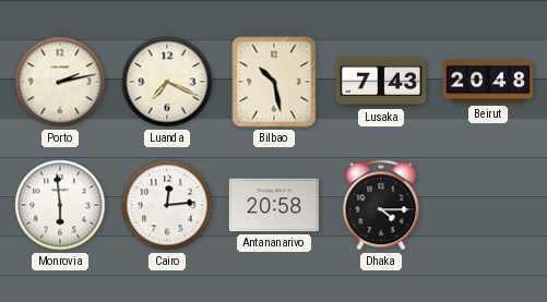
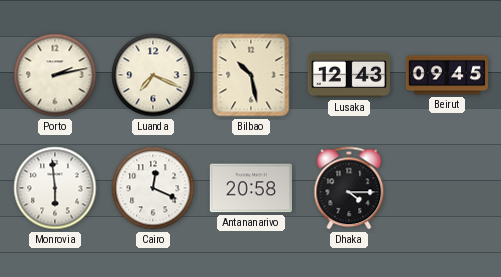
Lusaka: 7:43 -> 12:43 (349, 75)
Beirut: 20:48 -> 09:45 (446, 75)
Cairo: 12:14 -> 12:19 (153, 188)
